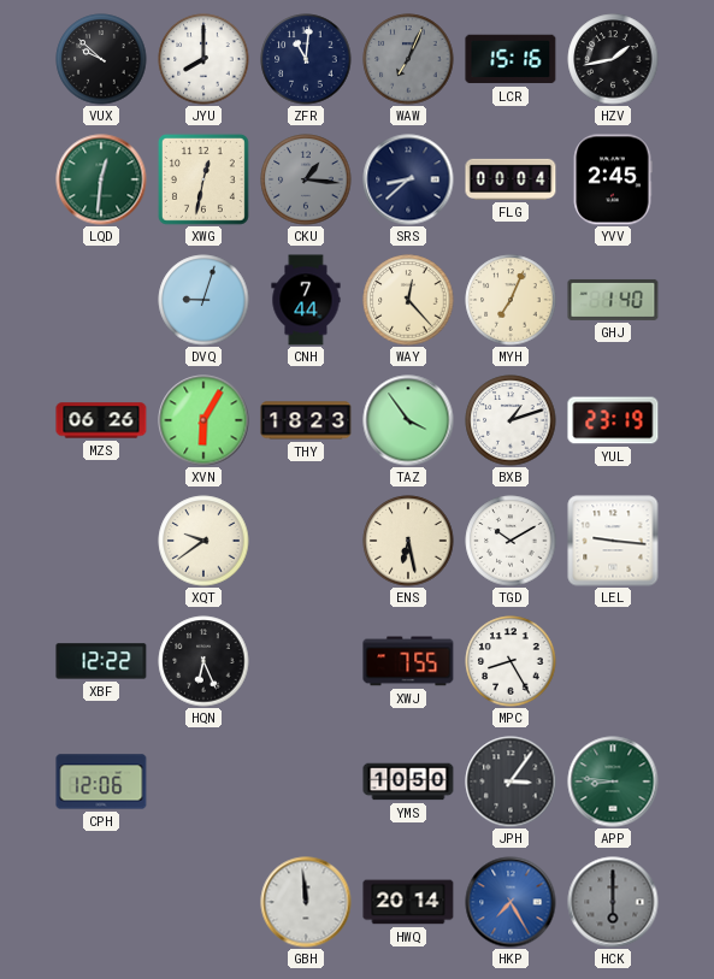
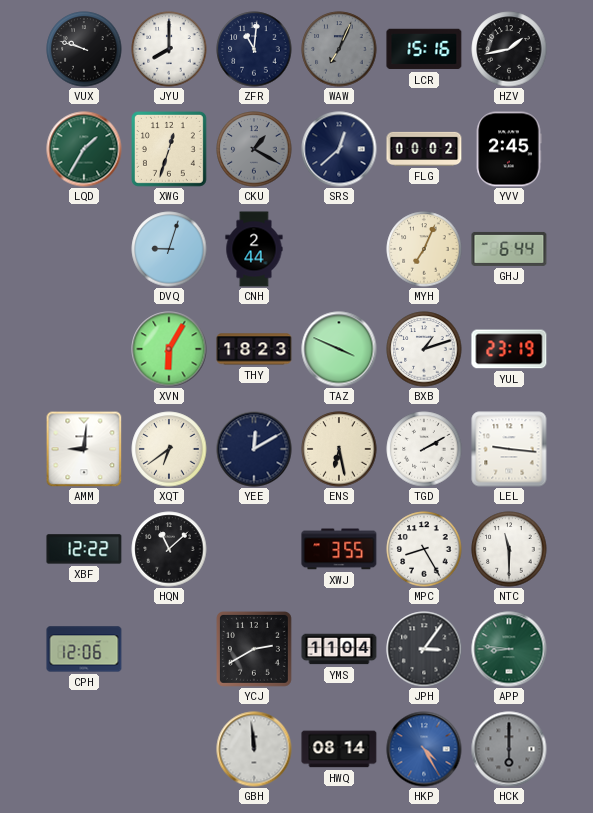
VUX: 9:52 -> 9:48 (84, 49)
LQD: 12:31 -> 1:35 (84, 149)
XWG: 12:32 -> 12:33 (169, 149)
CKU: 1:16 -> 1:20 (254, 149)
SRS: 8:38 -> 12:38 (339, 149)
FLG: 00:04 -> 00:02 (424, 149)
CNH: 7:44 -> 2:44 (254, 249)
WAY: 12:23 -> none (408, 300)
GHJ: 1:40 -> 6:44 (509, 249)
MZS: 06:26 -> none (101, 420)
TAZ: 3:54 -> 3:49 (339, 349)
AMM: none -> 9:01 (84, 449)
XQT: 9:39 -> 6:39 (169, 449)
YEE: none -> 12:10 (254, 449)
TGD: 10:10 -> 2:10 (424, 449)
HQN: 6:26 -> 11:08 (169, 549)
XWJ: 7:55 -> 3:55 (339, 549)
NTC: none -> 11:30 (509, 549)
YCJ: none -> 2:40 (254, 649)
YMS: 10:50 -> 11:04 (339, 649)
HWQ: 20:14 -> 08:14 (339, 749)
HKP: 7:25 -> 4:25 (424, 749)
